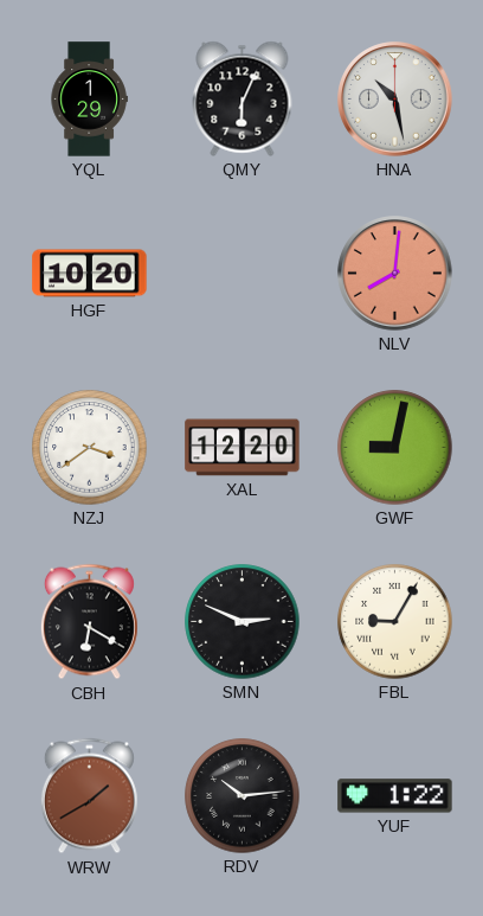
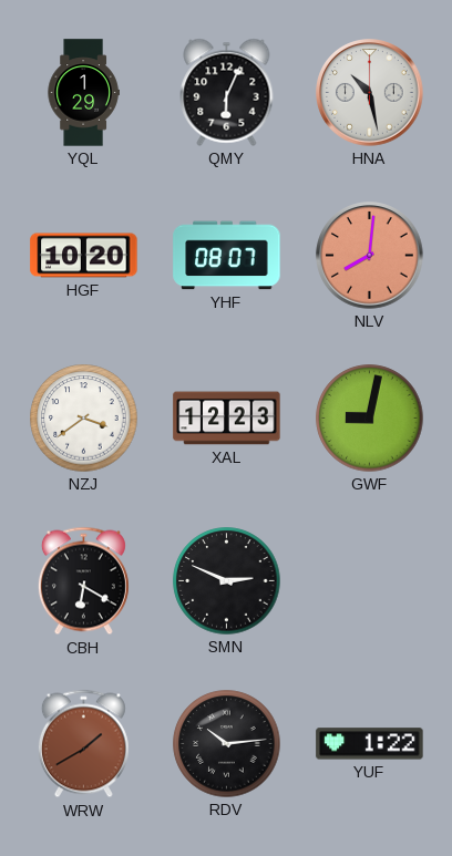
YHF: none -> 08:07 (227, 256)
XAL: 12:20 -> 12:23 (227, 419)
FBL: 9:05 -> none (395, 622)
